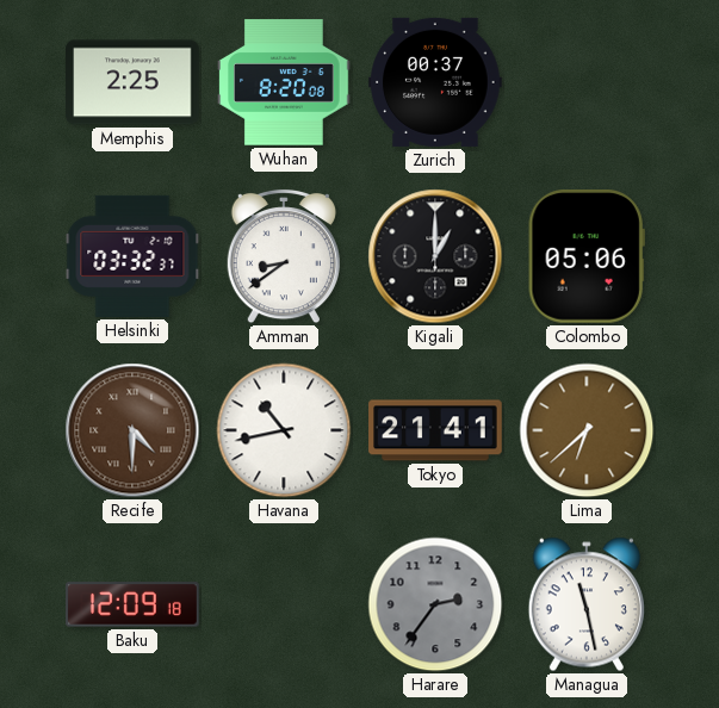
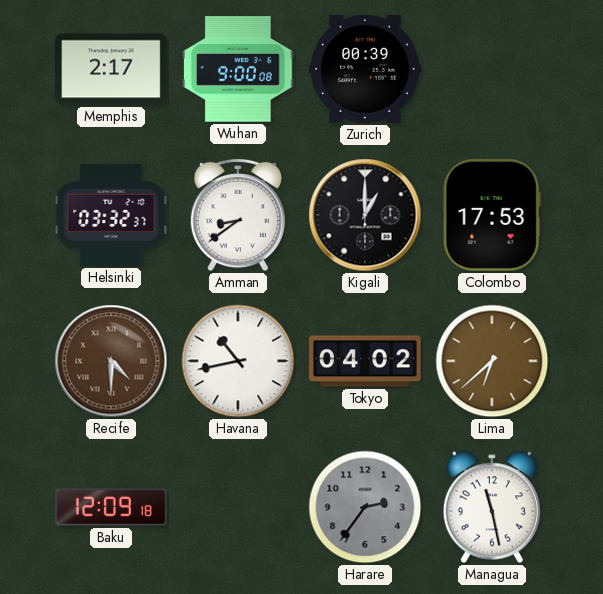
Memphis: 2:25 -> 2:17 (112, 69)
Wuhan: 8:20 -> 9:00 (238, 69)
Zurich: 00:37 -> 00:39 (365, 69)
Colombo: 05:06 -> 17:53 (492, 216)
Tokyo: 21:41 -> 04:02 (365, 361)
